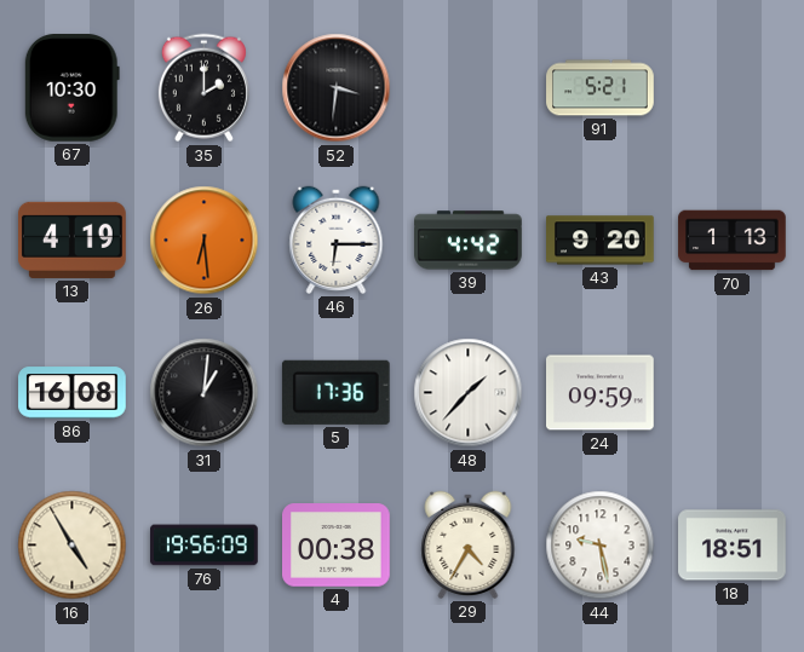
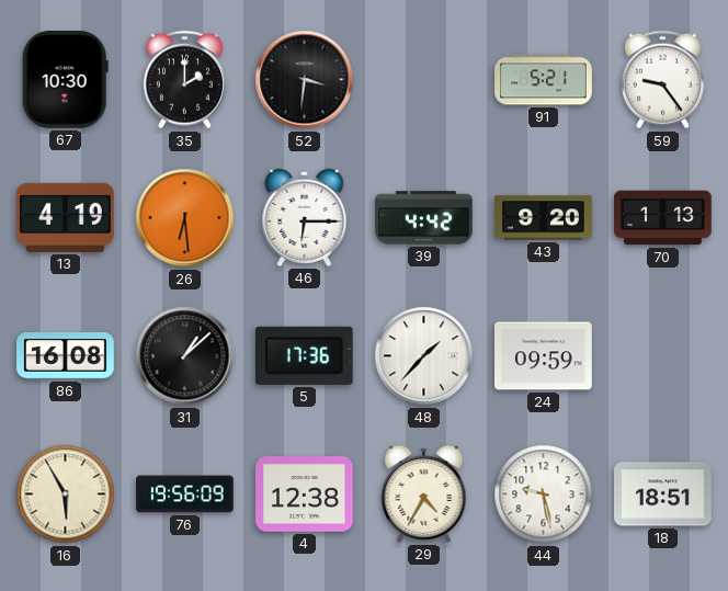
59: none -> 9:24 (662, 80)
31: 1:01 -> 1:08 (185, 356)
16: 4:55 -> 5:55 (66, 495)
4: 00:38 -> 12:38 (305, 495)
